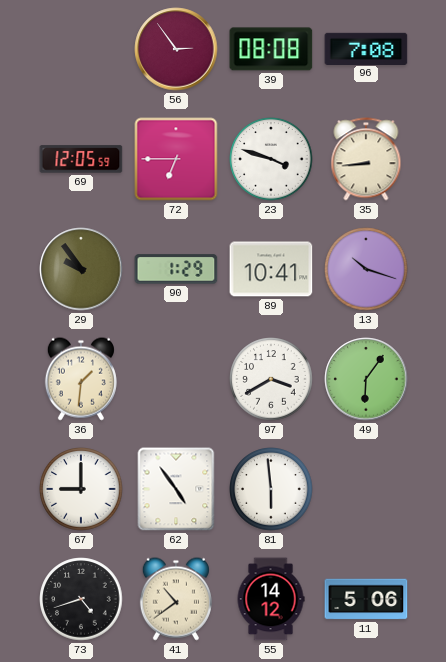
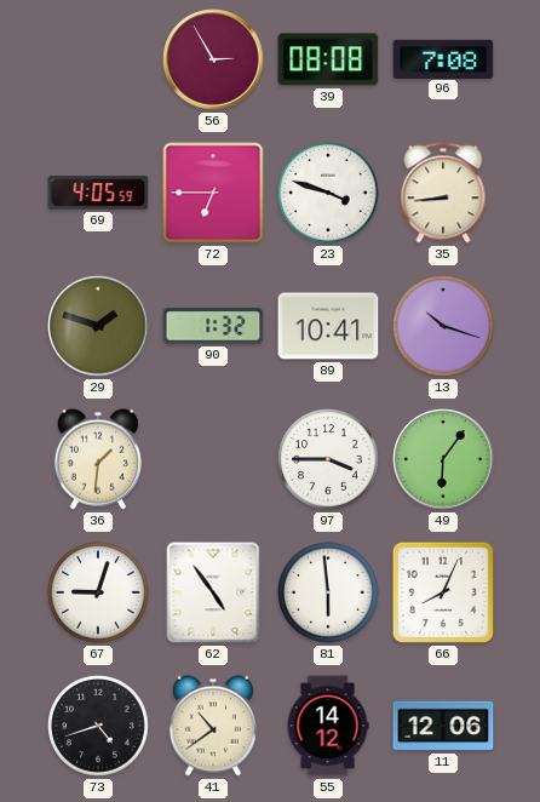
56: 2:54 -> 2:55 (213, 59)
69: 12:05 -> 4:05 (98, 193)
29: 9:54 -> 1:48 (98, 326)
90: 1:29 -> 1:32 (213, 326)
97: 3:40 -> 3:45 (328, 459)
67: 9:00 -> 9:03 (98, 592)
66: none -> 8:04 (443, 592)
11: 5:06 -> 12:06 (443, 726)
